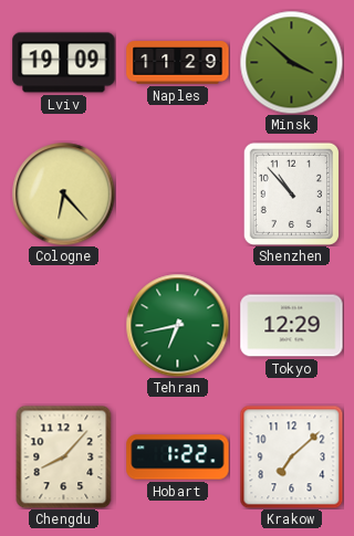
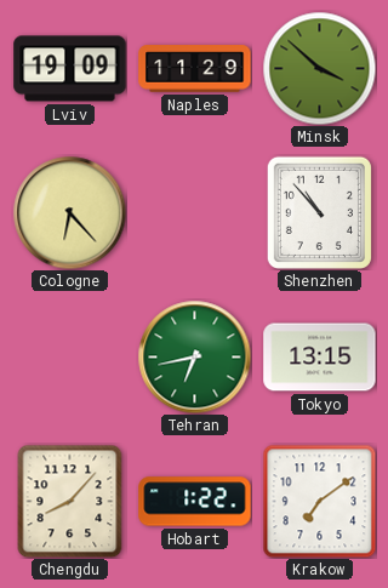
Tokyo: 12:29 -> 13:15 (320, 358)
Krakow: 7:08 -> 7:09 (319, 501)
